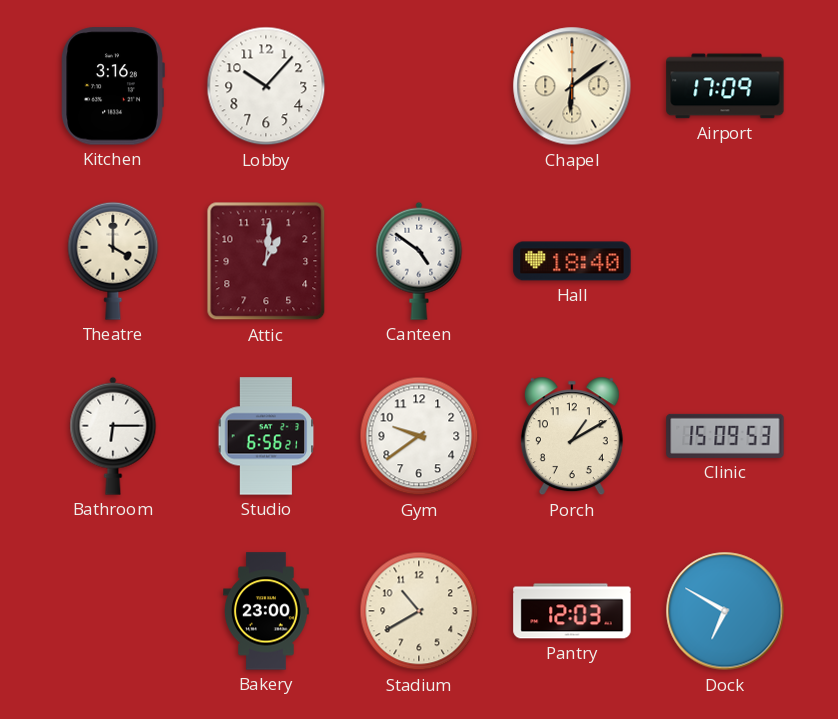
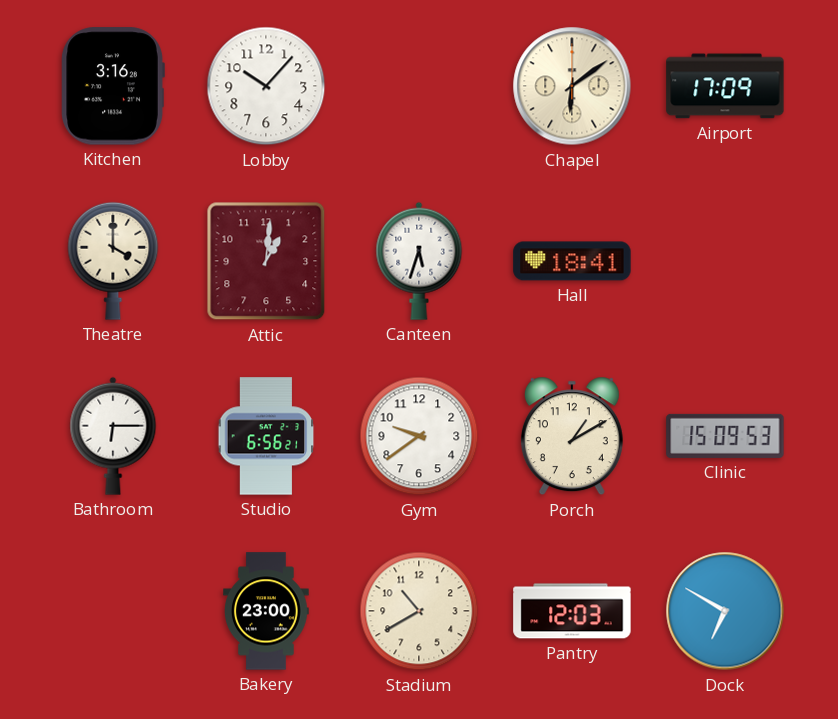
Canteen: 4:51 -> 5:33 (419, 261)
Hall: 18:40 -> 18:41 (572, 261)
